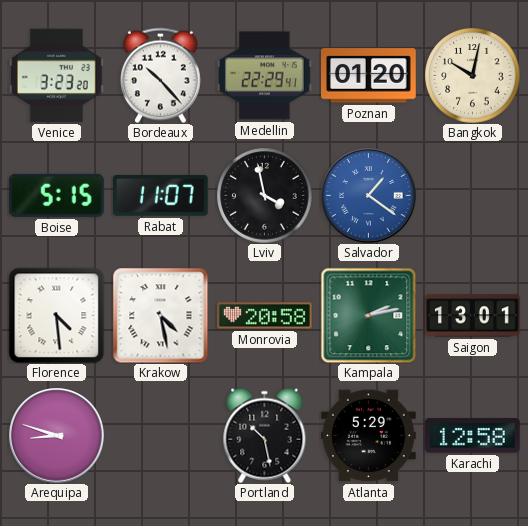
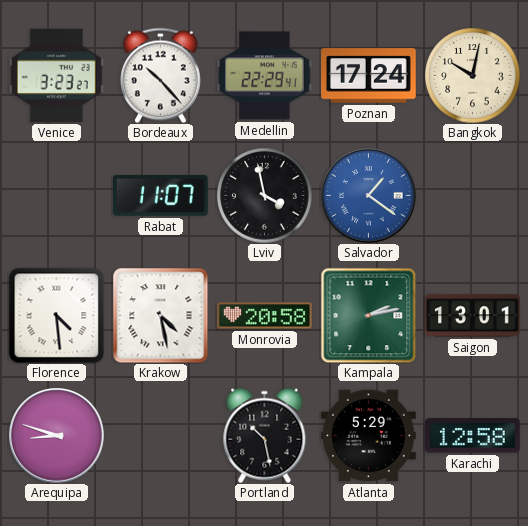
Venice: 3:23:20 -> 3:23:27 (57, 76)
Poznan: 01:20 -> 17:24 (369, 76)
Boise: 5:15 -> none (56, 195)
